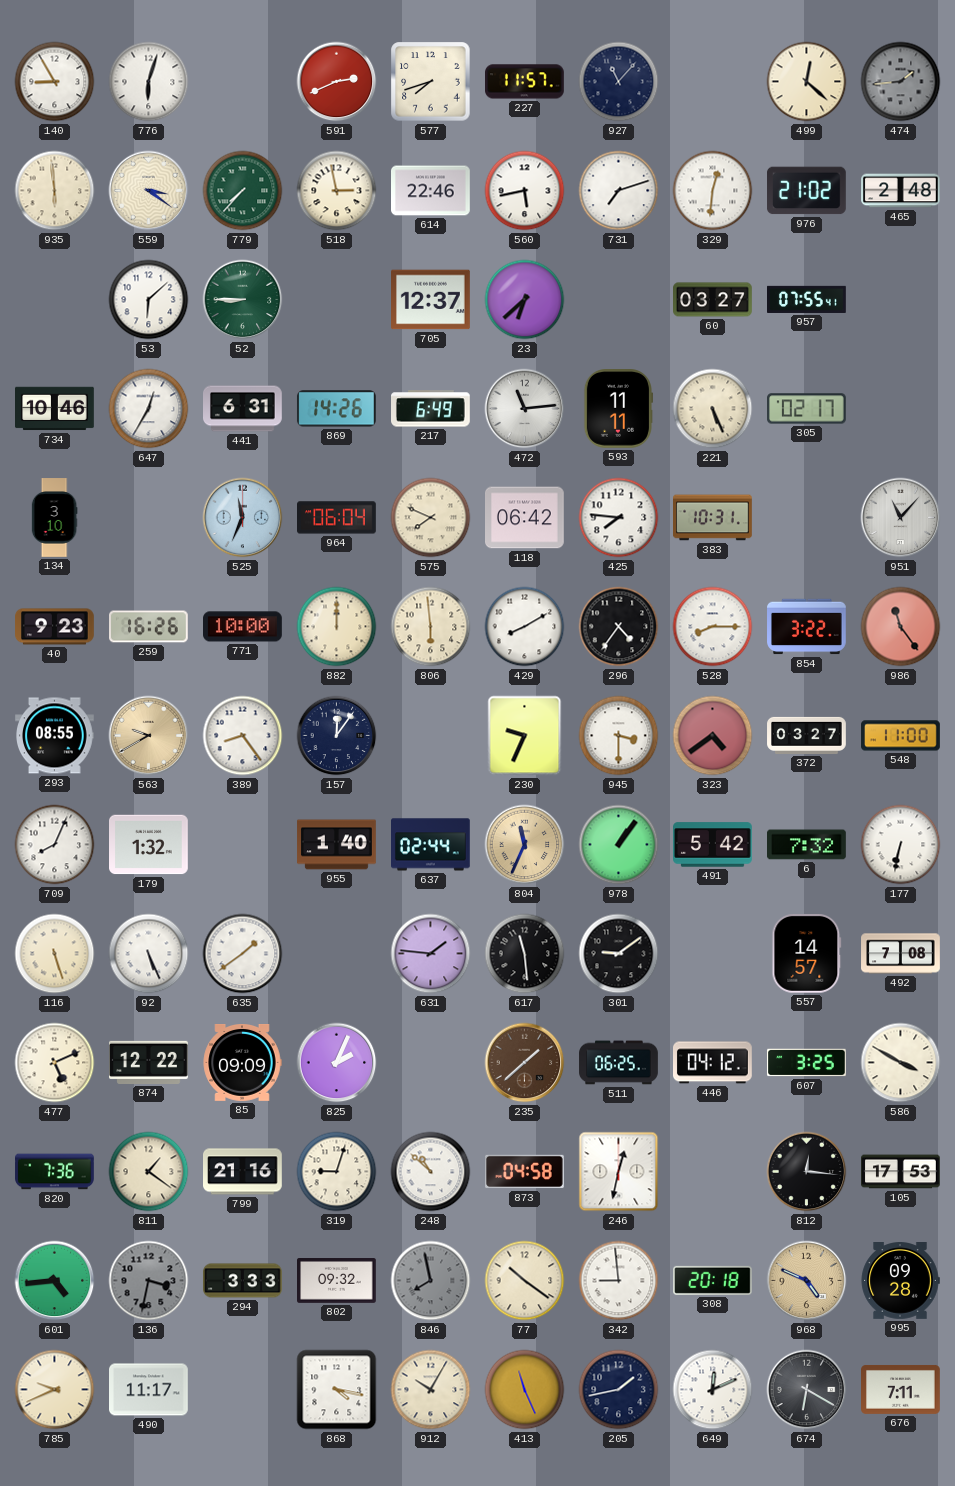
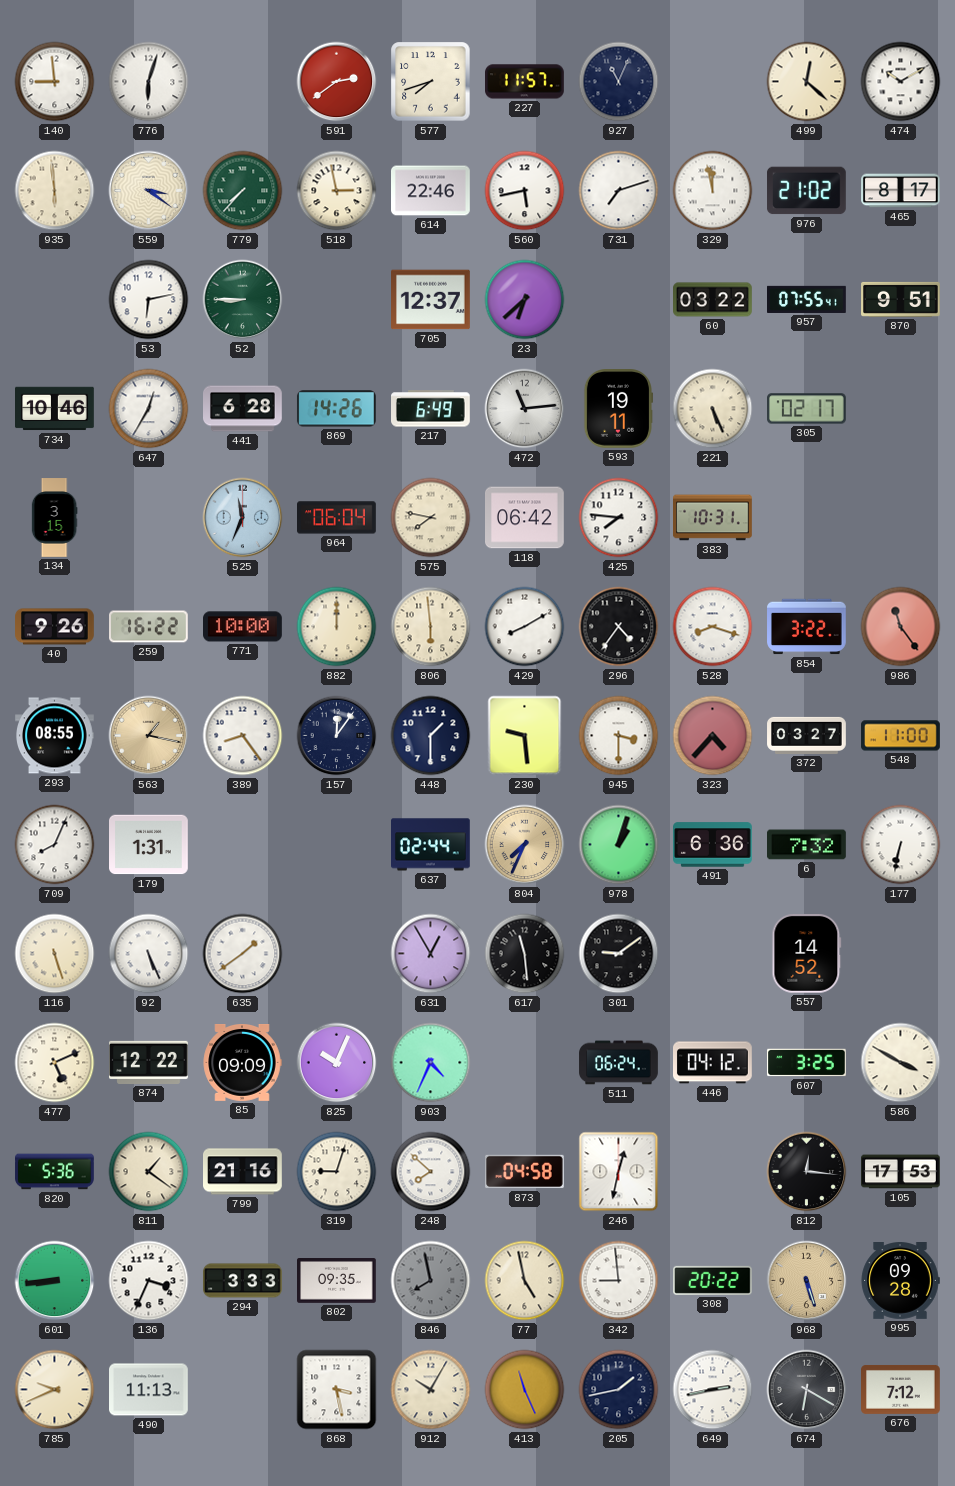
140: 8:55 -> 8:59 (55, 82)
591: 2:41 -> 2:39 (337, 82)
927: 11:07 -> 11:04 (619, 82)
474: 1:44 -> 10:10 (901, 82)
474 dial: grey -> white (901, 82)
329: 12:31 -> 11:58 (713, 191)
465: 2:48 -> 8:17 (901, 191)
53: 6:08 -> 6:13 (149, 300)
60: 03:27 -> 03:22 (713, 300)
870: none -> 9:51 (901, 299)
441: 6:31 -> 6:28 (243, 409)
593: 11:11 -> 19:11 (617, 409)
134: 3:10 -> 3:15 (54, 518)
575: 7:49 -> 7:47 (431, 518)
951: 11:07 -> none (901, 518)
40: 9:23 -> 9:26 (55, 627)
259: 16:26 -> 16:22 (149, 627)
528: 8:15 -> 8:18 (713, 627)
563: 9:40 -> 1:17 (149, 736)
448: none -> 1:30 (431, 736)
230: 9:34 -> 9:29 (525, 736)
323: 4:39 -> 4:37 (713, 736)
179: 1:32 -> 1:31 (149, 845)
955: 1:40 -> none (337, 845)
804: 11:34 -> 7:34 (525, 845)
978: 1:06 -> 1:03 (619, 845)
491: 5:42 -> 6:36 (713, 845)
631: 1:46 -> 12:55 (431, 954)
557: 14:57 -> 14:52 (807, 954)
492: 7:08 -> none (901, 954)
825: 2:04 -> 10:04 (337, 1063)
903: none -> 4:34 (431, 1063)
235: 1:38 -> none (525, 1063)
511: 06:25 -> 06:24 (619, 1063)
820: 7:36 -> 5:36 (55, 1172)
248: 10:52 -> 7:52 (431, 1172)
601: 4:44 -> 8:44 (55, 1281)
136: 3:32 -> 3:34 (149, 1281)
136 dial: grey -> white (149, 1281)
802: 09:32 -> 09:35 (337, 1281)
77: 10:21 -> 4:58 (525, 1281)
308: 20:18 -> 20:22 (713, 1280)
968: 4:49 -> 5:27 (807, 1281)
490: 11:17 -> 11:13 (149, 1390)
868: 4:17 -> 3:28 (337, 1390)
649: 12:11 -> 2:43 (713, 1390)
676: 7:11 -> 7:12 (901, 1389)
